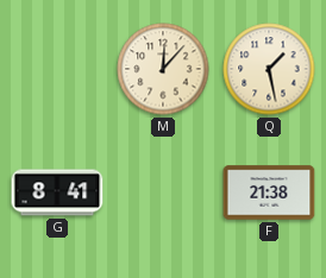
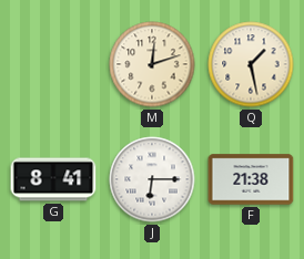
M: 12:07 -> 12:12 (152, 64)
J: none -> 6:15 (152, 179)
